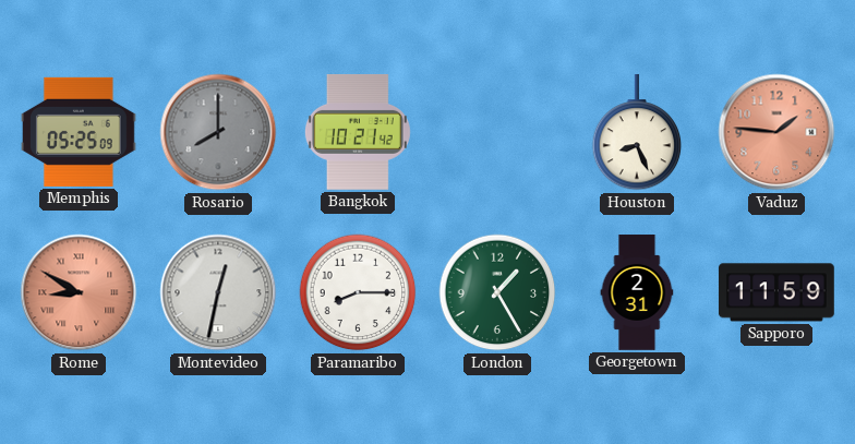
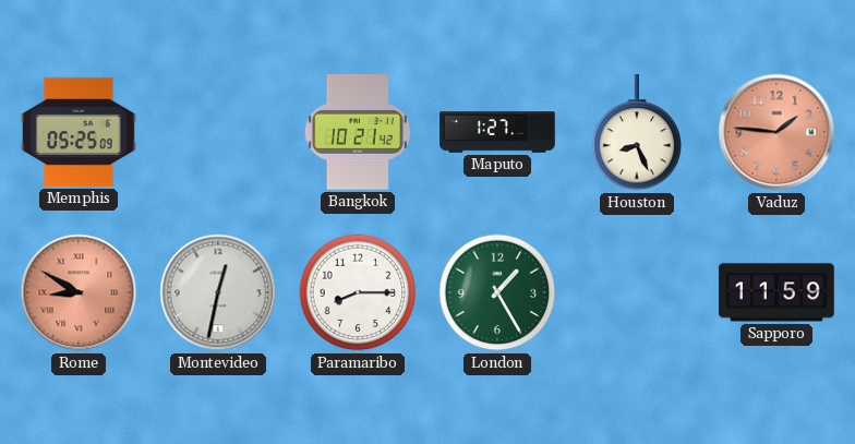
Rosario: 8:00 -> none (218, 132)
Maputo: none -> 1:27 (498, 132)
Georgetown: 2:31 -> none (637, 292)
